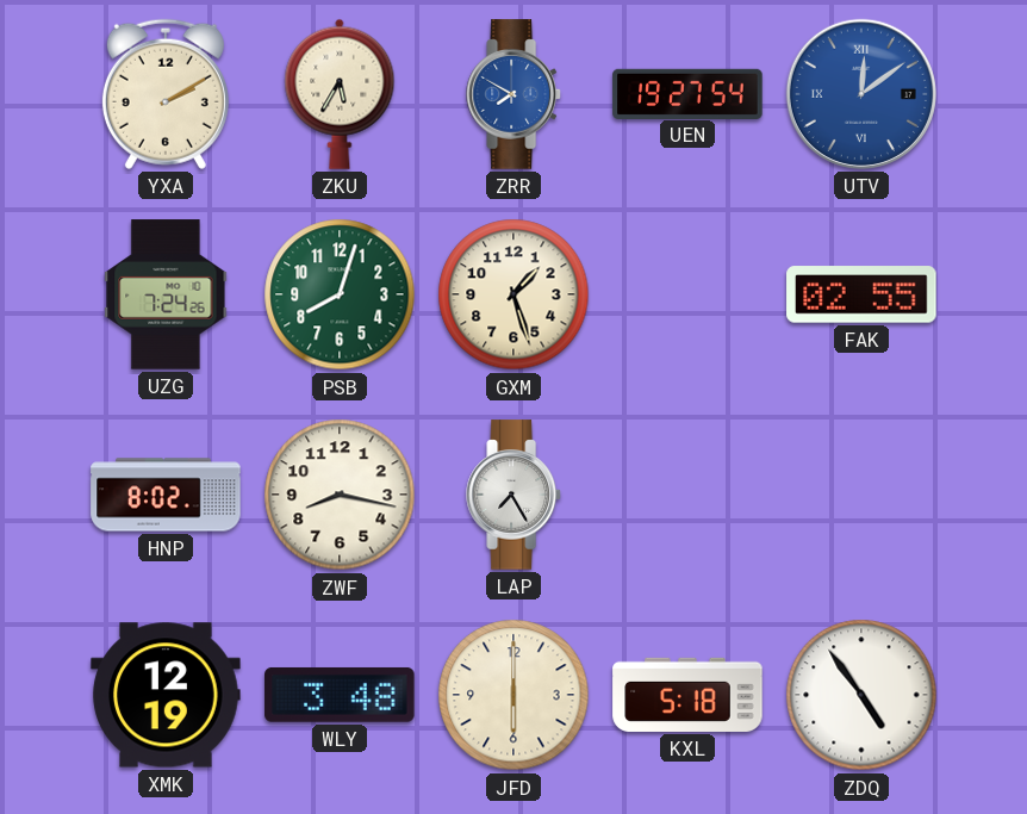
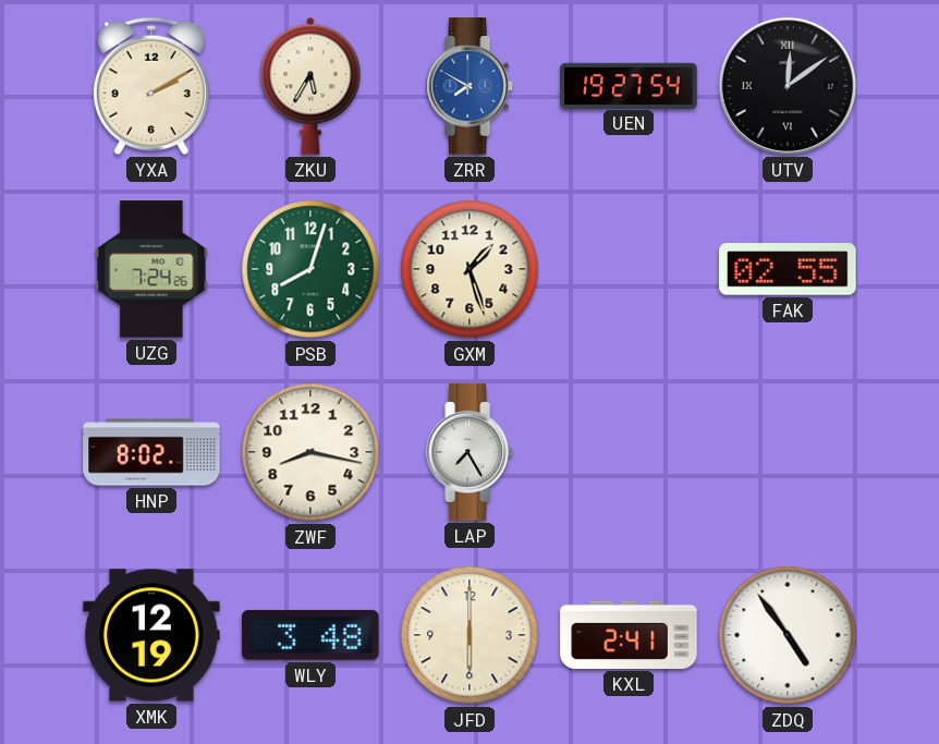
UTV dial: blue -> black (788, 86)
KXL: 5:18 -> 2:41 (629, 635)
